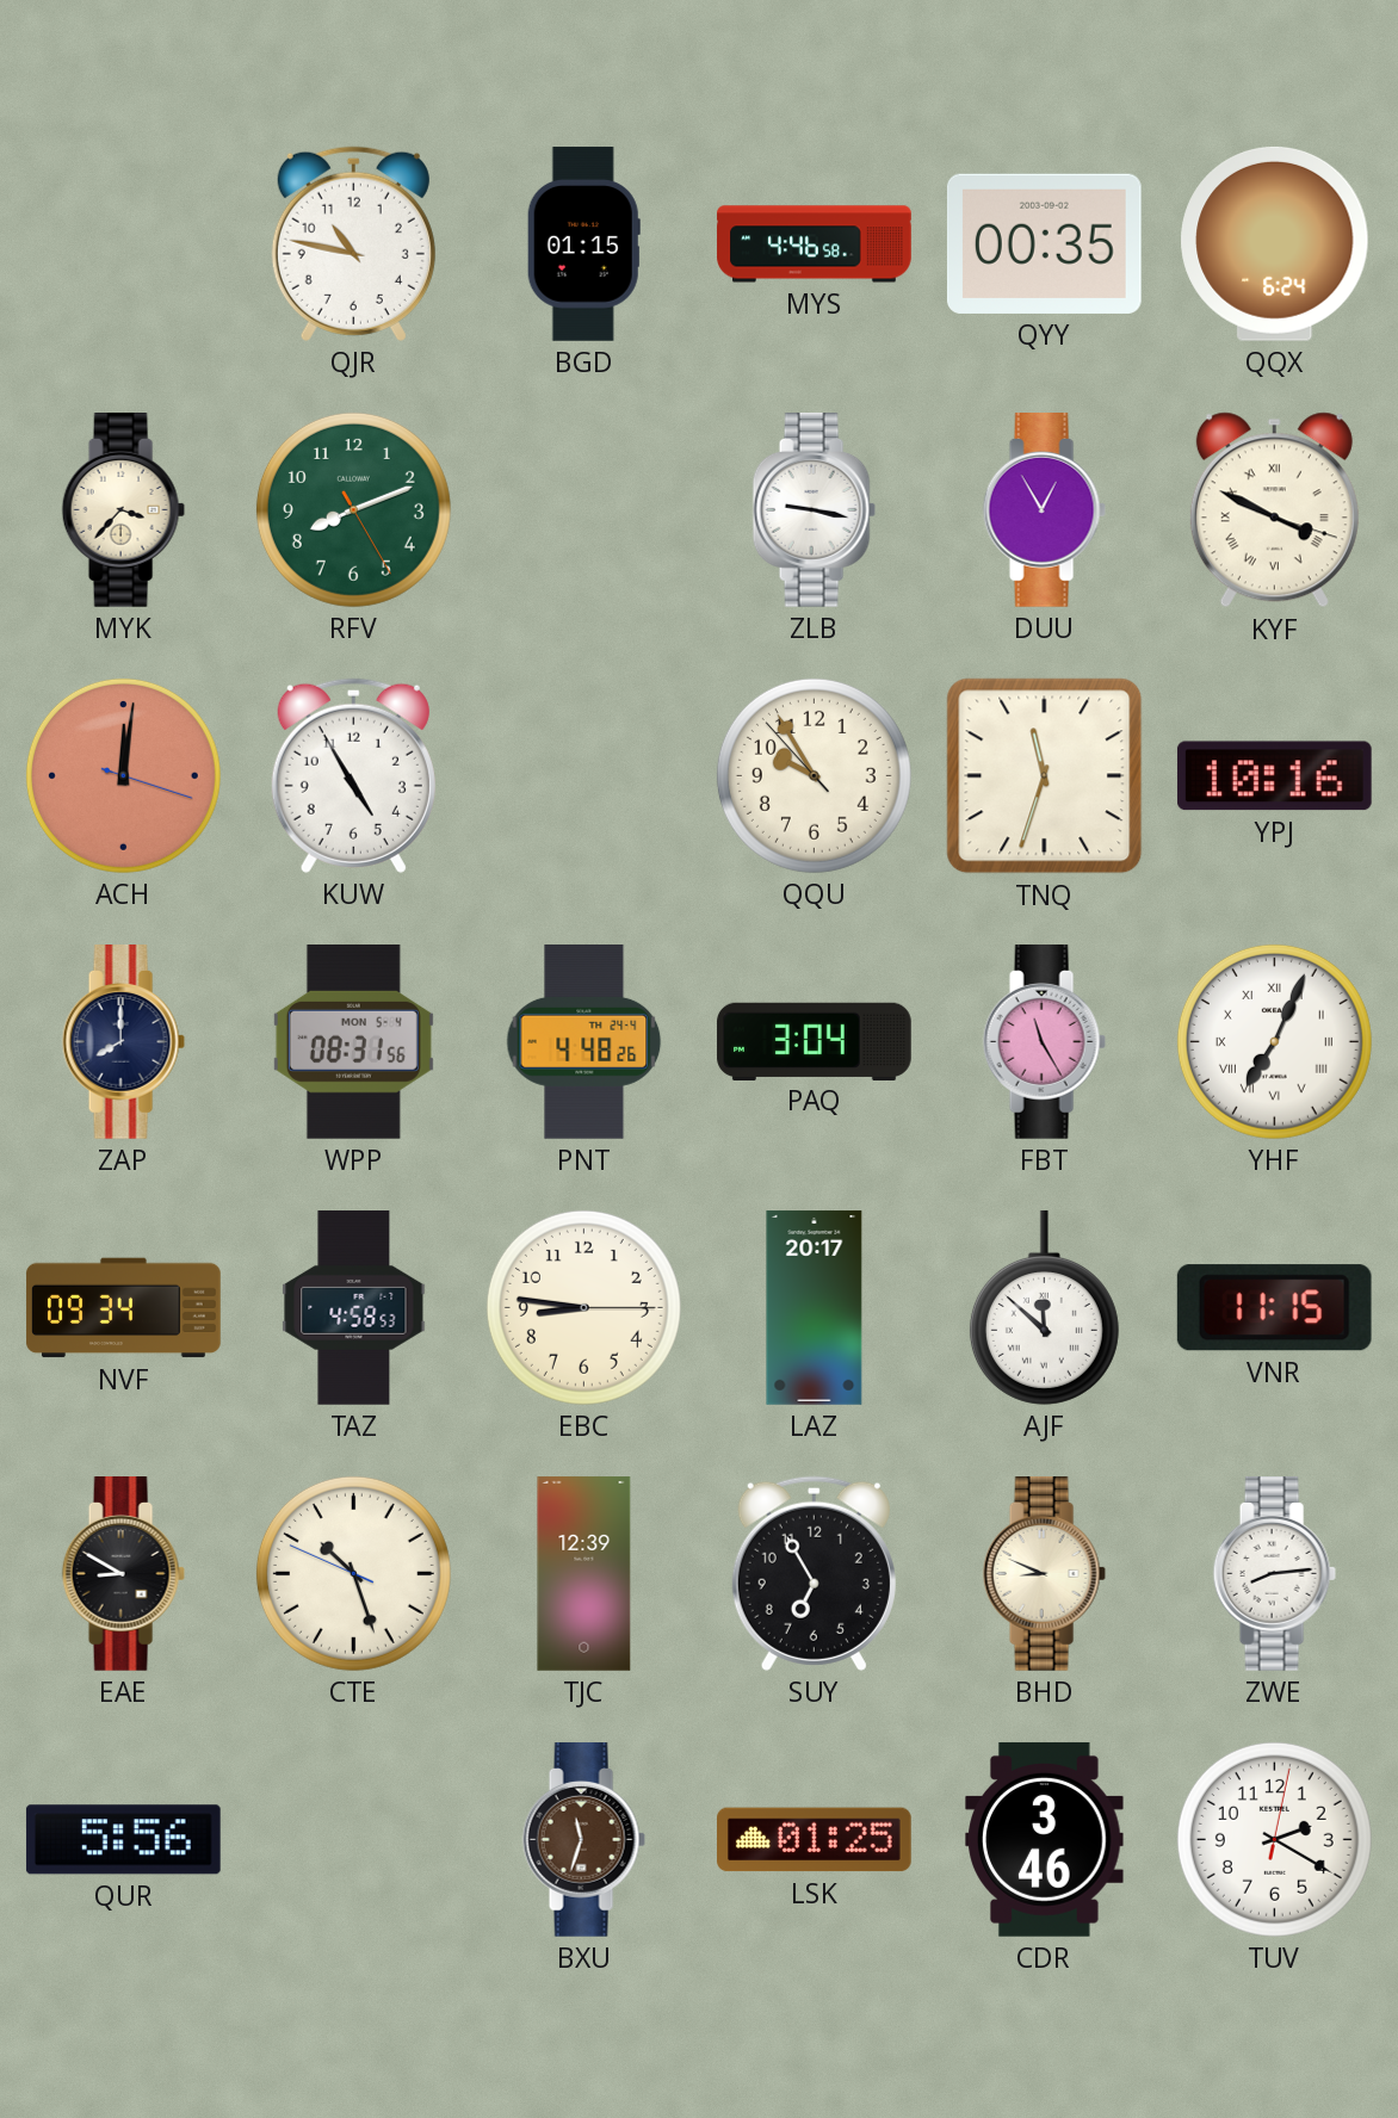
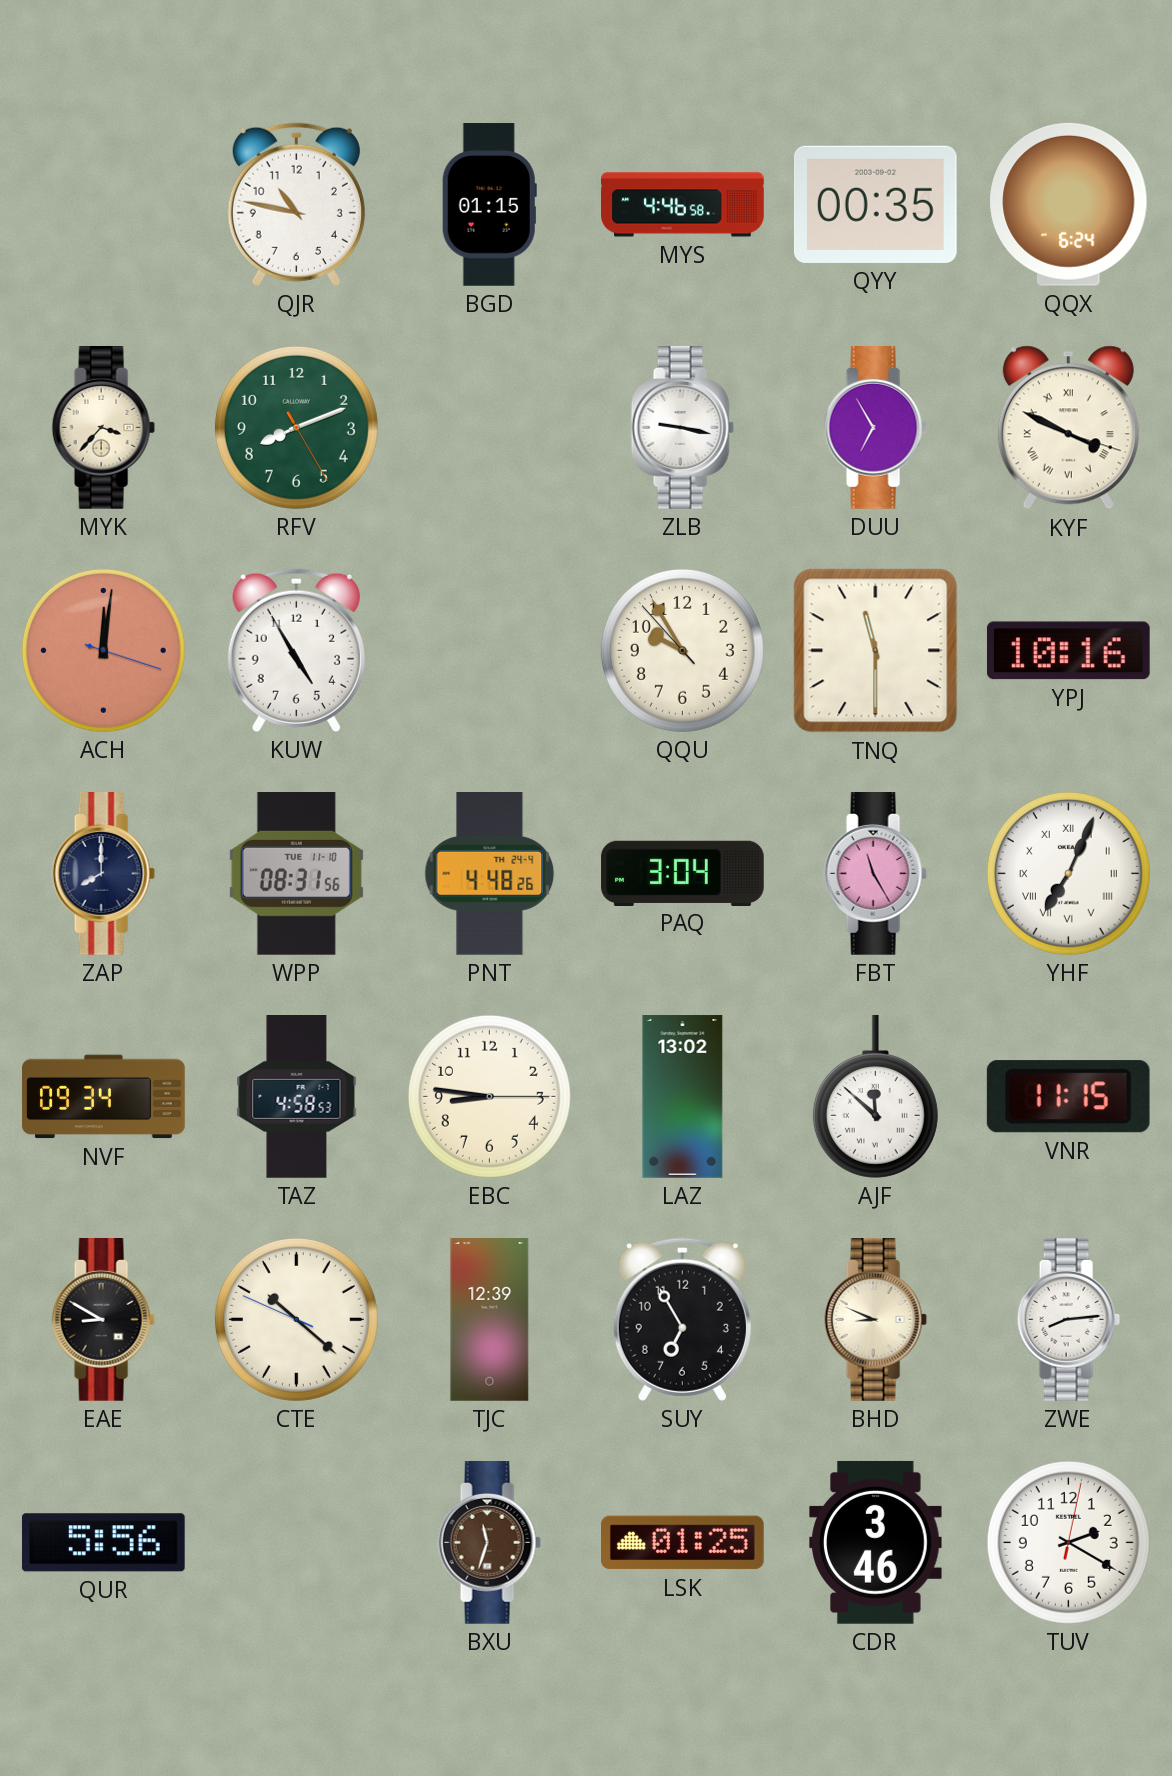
DUU: 12:55 -> 6:55 (875, 428)
TNQ: 11:33 -> 11:30 (876, 651)
WPP date: MON 5-4 -> TUE 11-10 (296, 874)
LAZ: 20:17 -> 13:02 (683, 1097)
CTE: 10:26 -> 10:21 (296, 1319)
